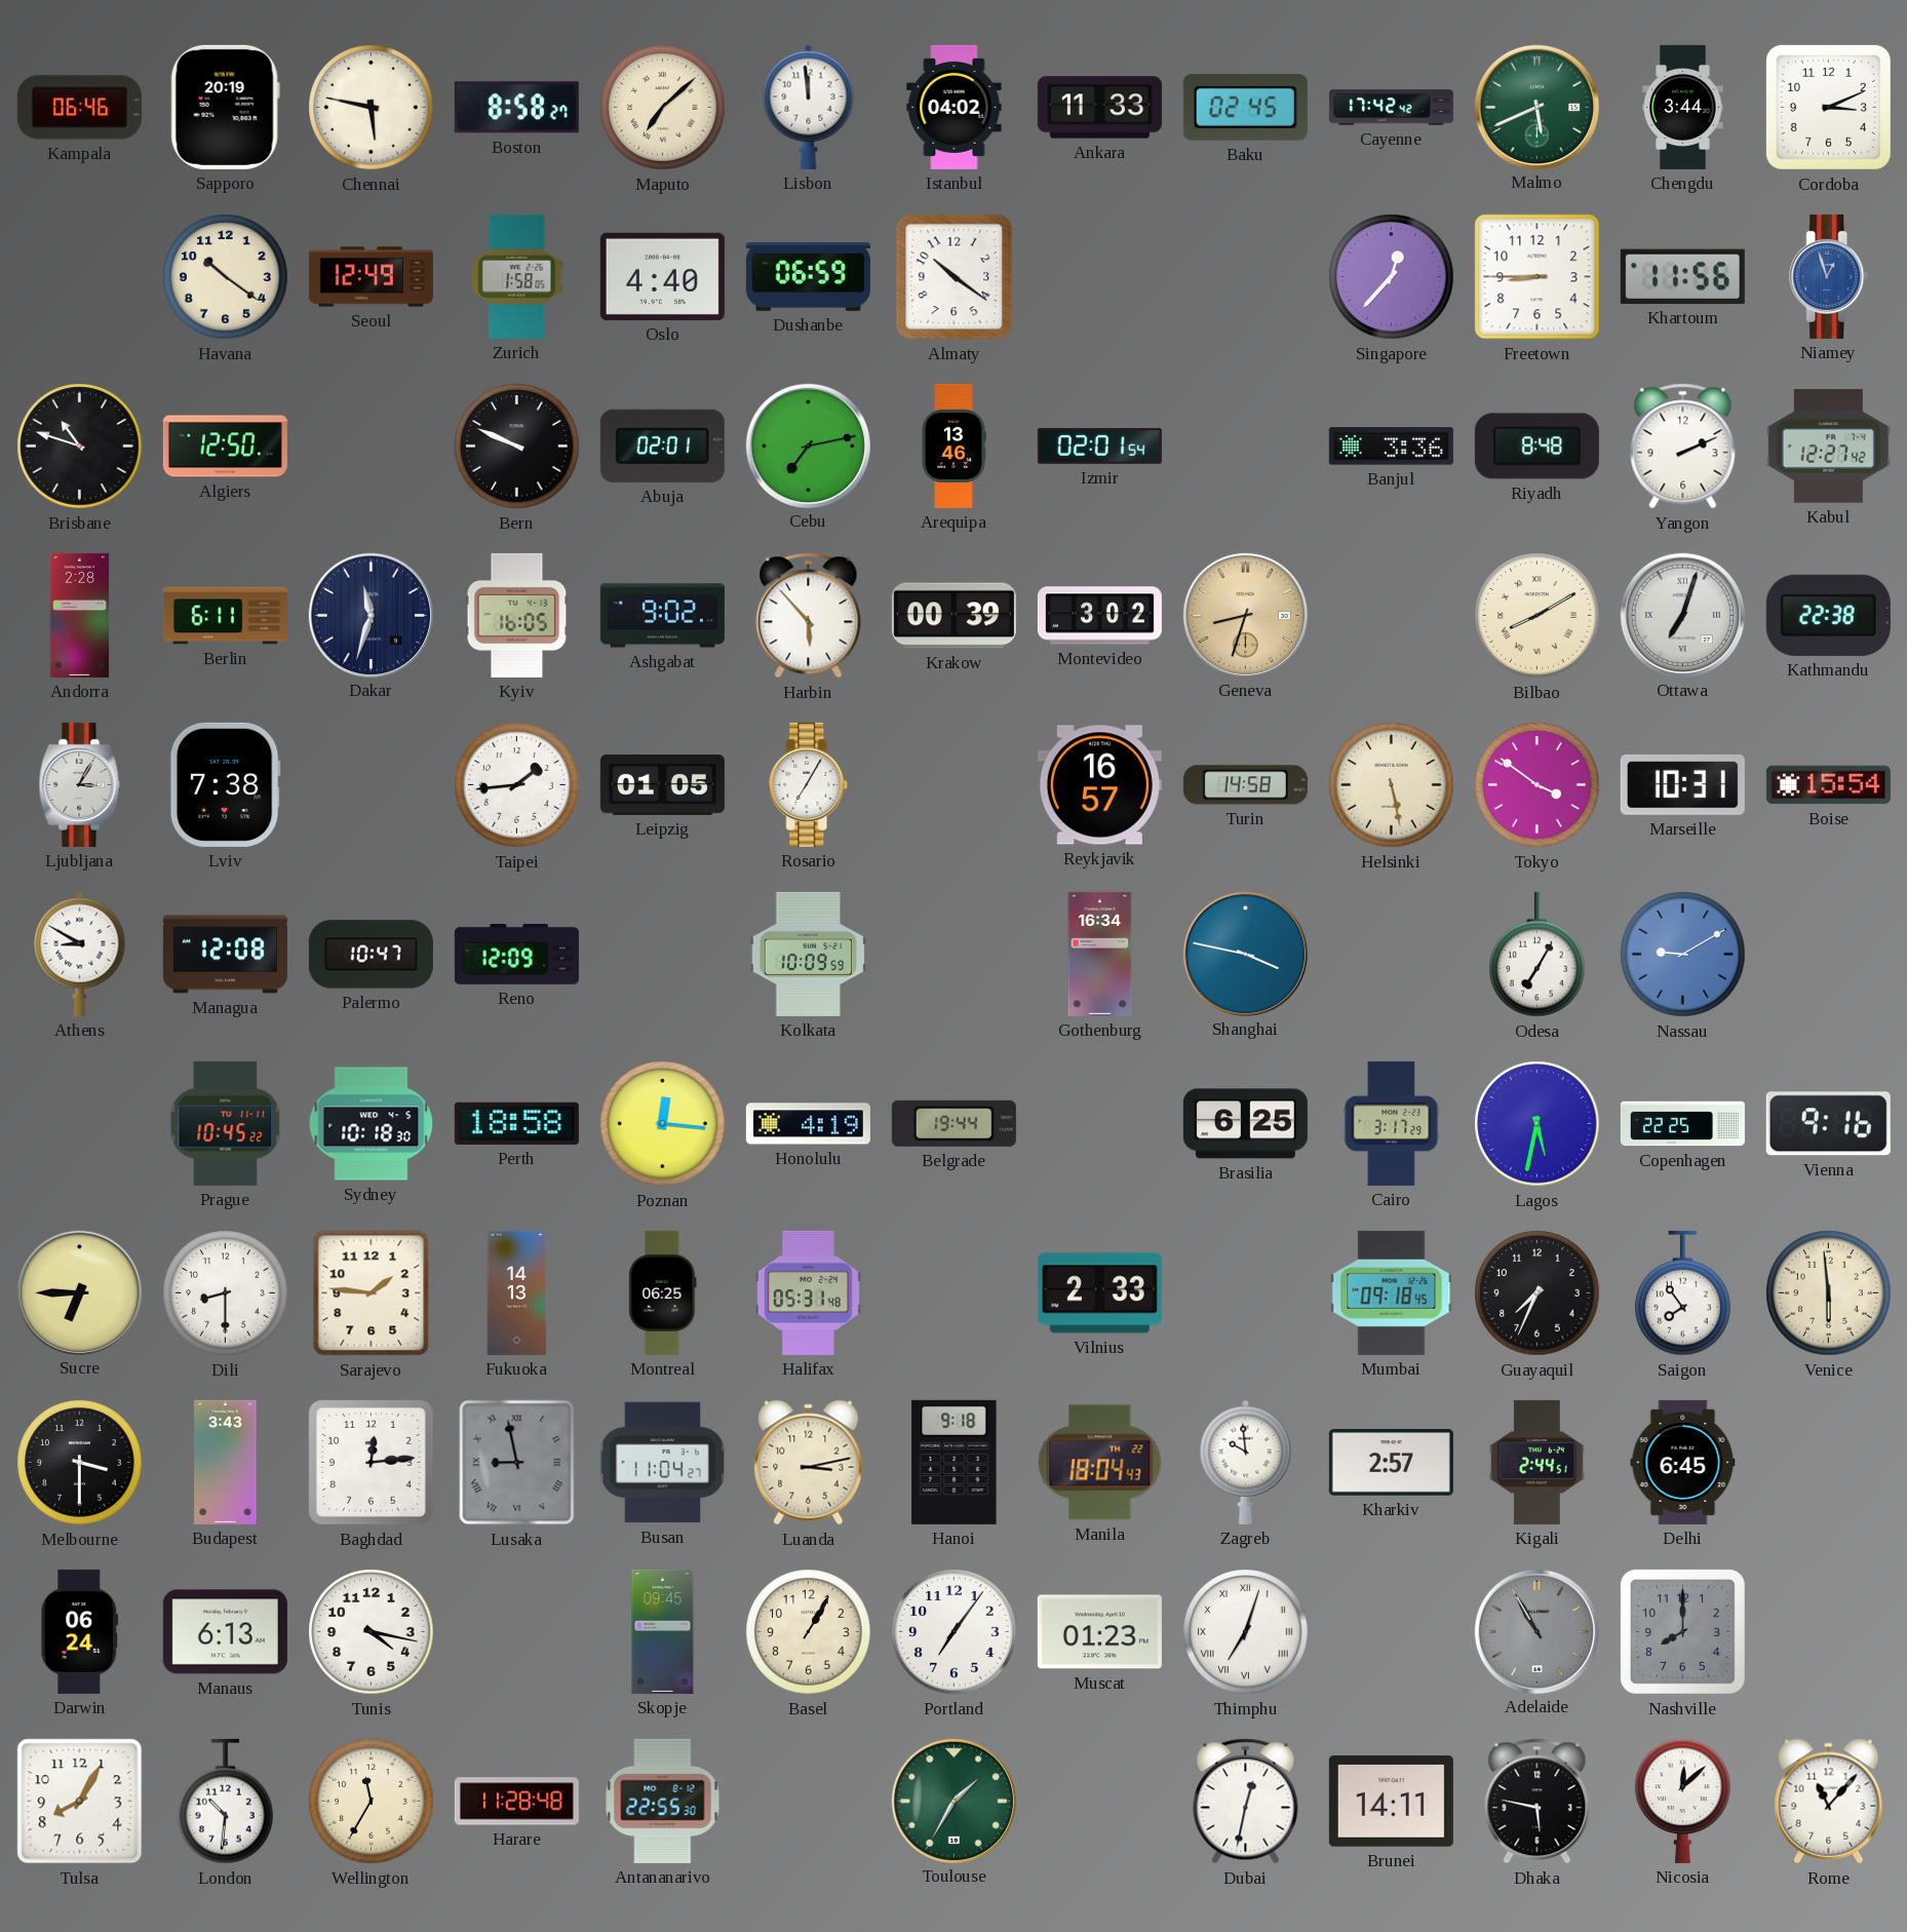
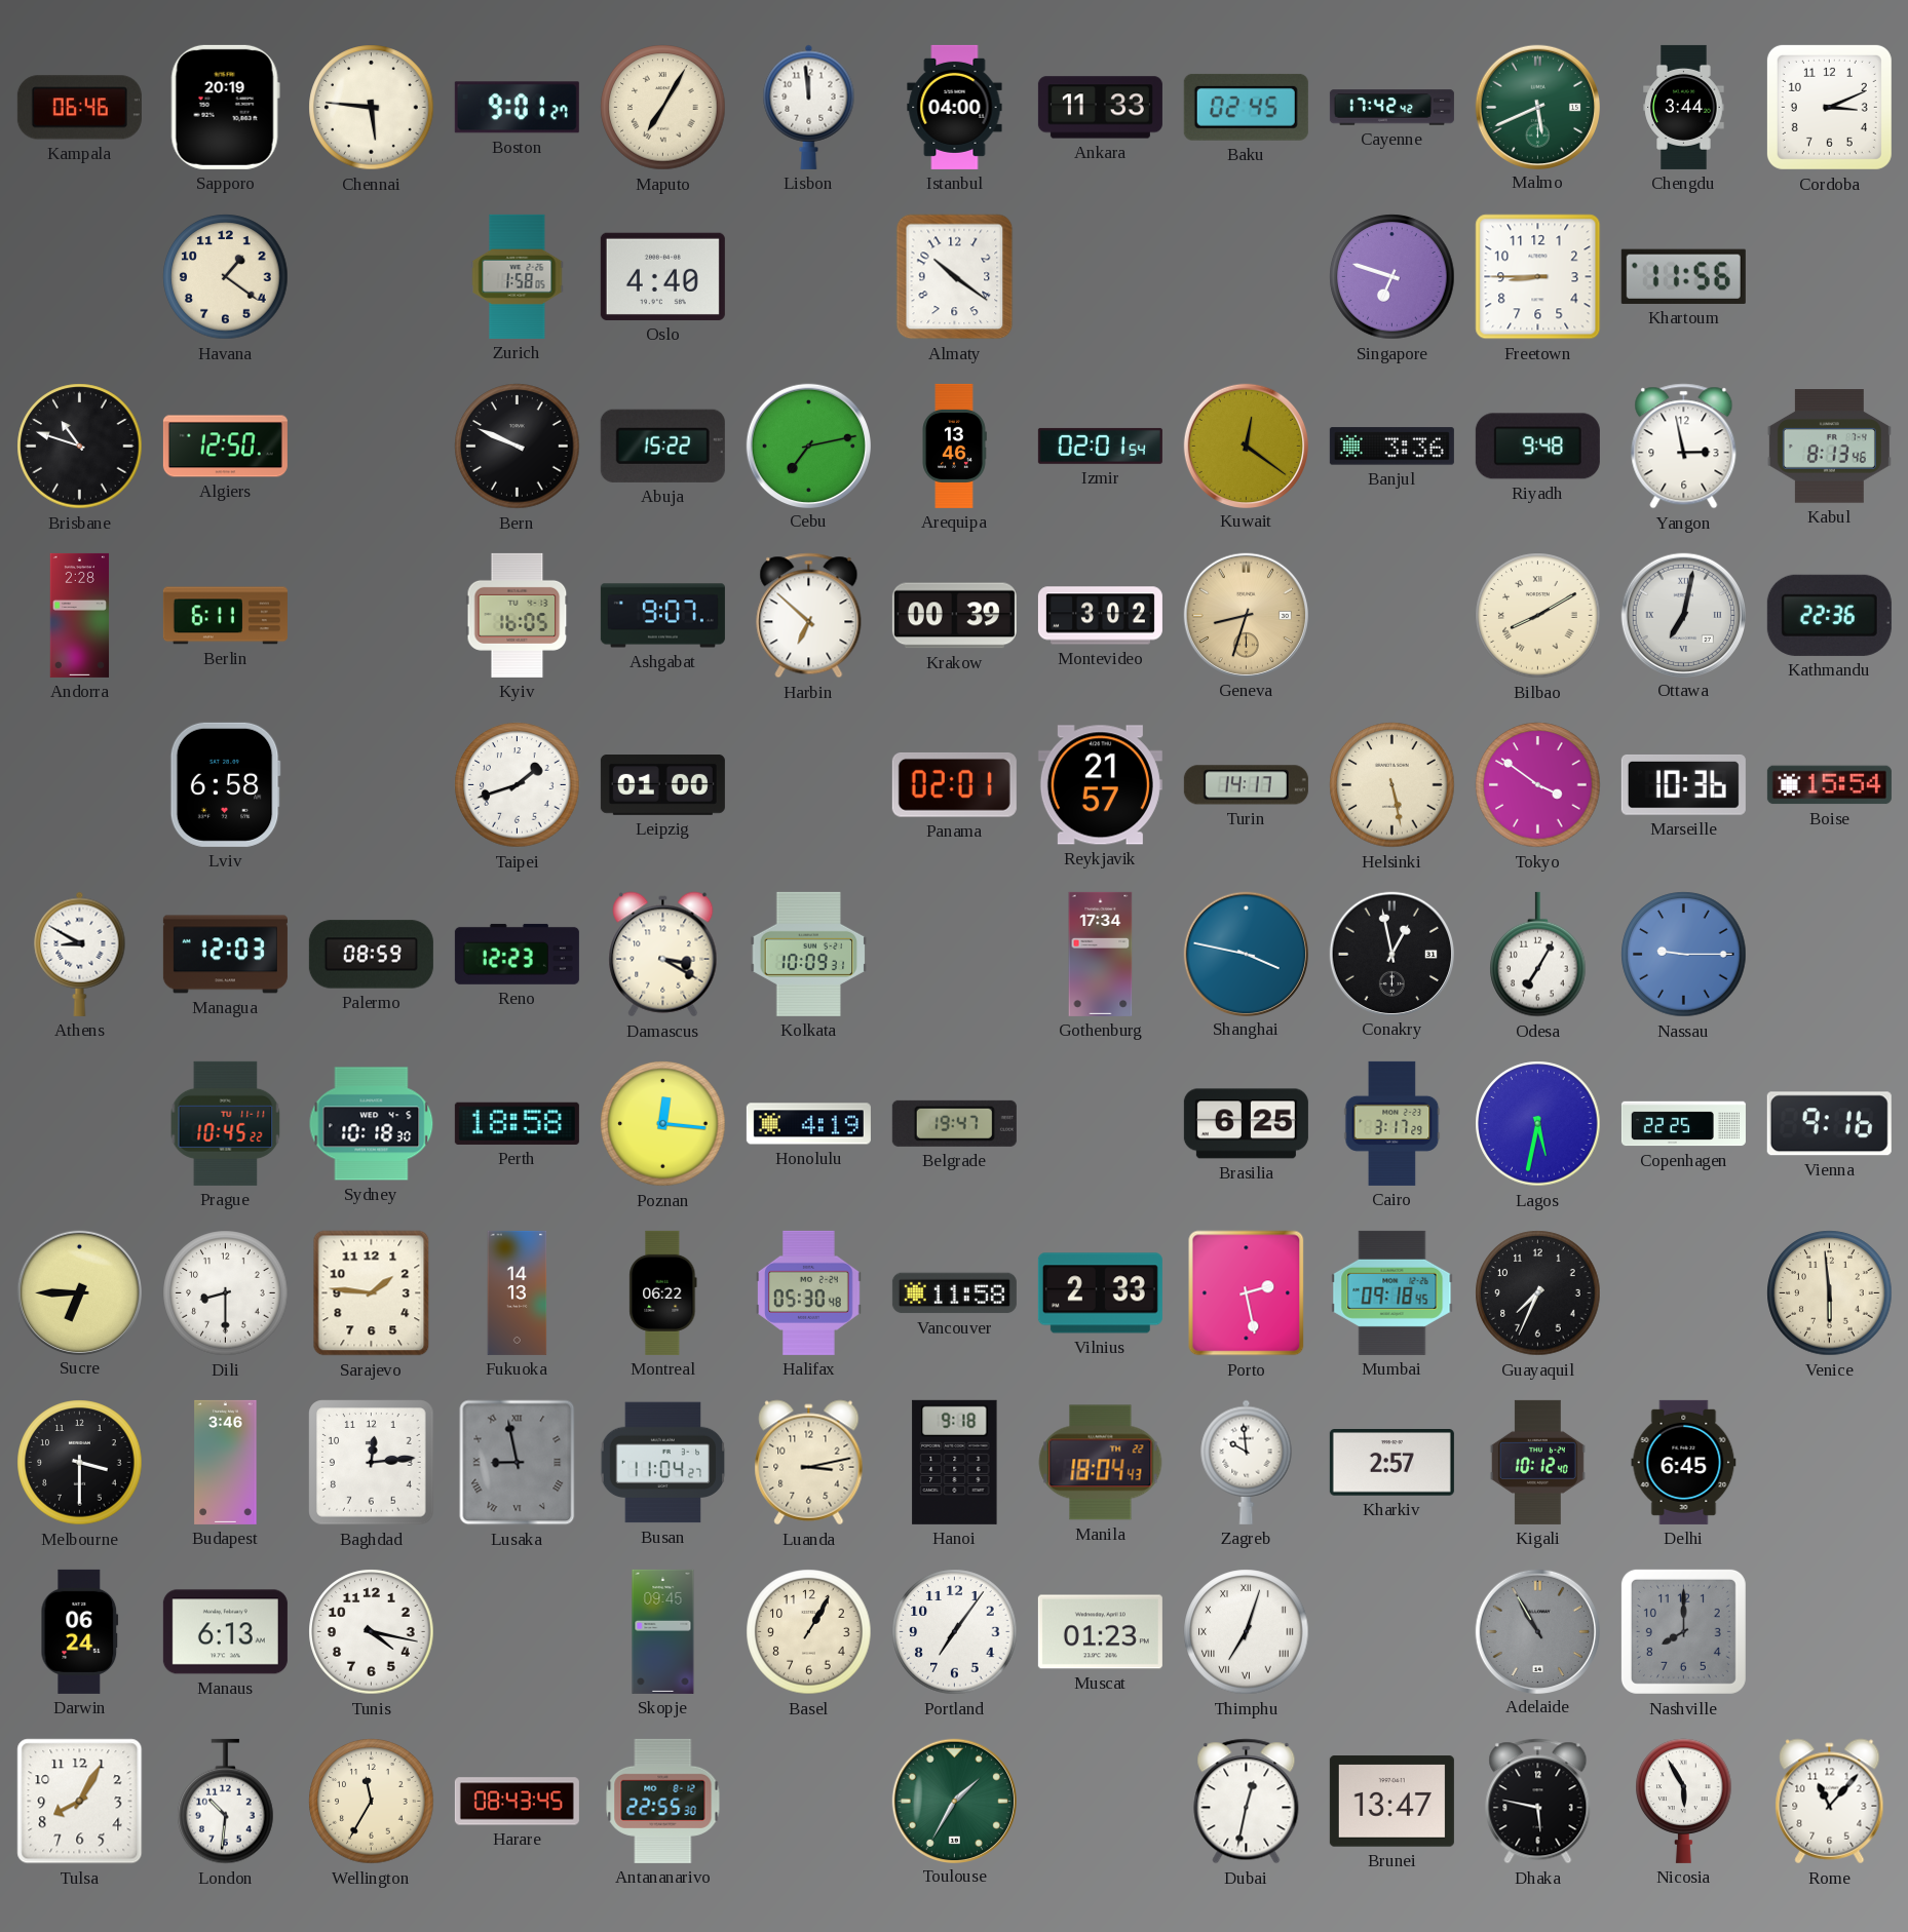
Chennai: 5:47 -> 5:46 (372, 108)
Boston: 8:58 -> 9:01 (517, 108)
Maputo: 7:08 -> 7:05 (663, 108)
Istanbul: 04:02 -> 04:00 (955, 107)
Havana: 10:21 -> 1:21 (226, 277)
Seoul: 12:49 -> none (371, 277)
Dushanbe: 06:59 -> none (808, 277)
Singapore: 12:37 -> 6:48 (1392, 277)
Niamey: 12:57 -> none (1829, 276)
Abuja: 02:01 -> 15:22 (662, 446)
Kuwait: none -> 12:21 (1246, 446)
Riyadh: 8:48 -> 9:48 (1537, 447)
Yangon: 2:11 -> 2:58 (1684, 447)
Kabul: 12:27 -> 8:13 (1829, 447)
Dakar: 11:33 -> none (371, 615)
Ashgabat: 9:02 -> 9:07 (662, 616)
Harbin: 5:53 -> 6:52 (809, 616)
Ottawa: 7:03 -> 7:02 (1683, 615)
Kathmandu: 22:38 -> 22:36 (1829, 615)
Ljubljana: 3:05 -> none (80, 784)
Lviv: 7:38 -> 6:58 (225, 784)
Taipei: 1:44 -> 1:42 (518, 785)
Leipzig: 01:05 -> 01:00 (662, 785)
Rosario: 7:05 -> none (809, 784)
Panama: none -> 02:01 (954, 785)
Reykjavik: 16:57 -> 21:57 (1100, 785)
Turin: 14:58 -> 14:17 (1246, 785)
Marseille: 10:31 -> 10:36 (1683, 785)
Managua: 12:08 -> 12:03 (225, 955)
Palermo: 10:47 -> 08:59 (371, 955)
Reno: 12:09 -> 12:23 (517, 954)
Damascus: none -> 3:20 (663, 955)
Kolkata: 10:09:59 -> 10:09:31 (809, 954)
Gothenburg: 16:34 -> 17:34 (1101, 954)
Conakry: none -> 12:58 (1391, 954)
Nassau: 9:10 -> 9:15 (1684, 955)
Belgrade: 19:44 -> 19:47 (954, 1123)
Montreal: 06:25 -> 06:22 (663, 1292)
Halifax: 05:31 -> 05:30 (809, 1292)
Vancouver: none -> 11:58 (954, 1293)
Porto: none -> 2:28 (1247, 1293)
Saigon: 7:54 -> none (1683, 1293)
Budapest: 3:43 -> 3:46 (226, 1462)
Kigali: 2:44 -> 10:12 (1537, 1462)
Harare: 11:28 -> 08:43 (517, 1802)
Brunei: 14:11 -> 13:47 (1391, 1802)
Nicosia: 12:08 -> 5:55 (1684, 1801)
